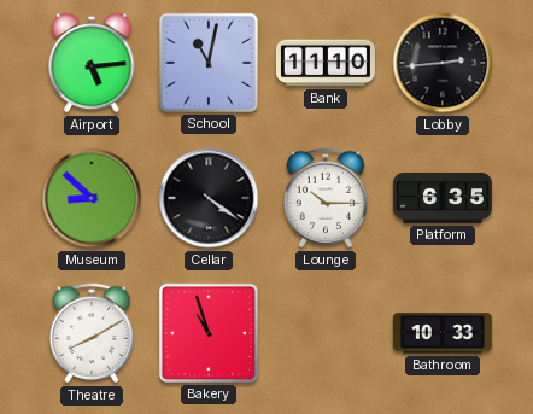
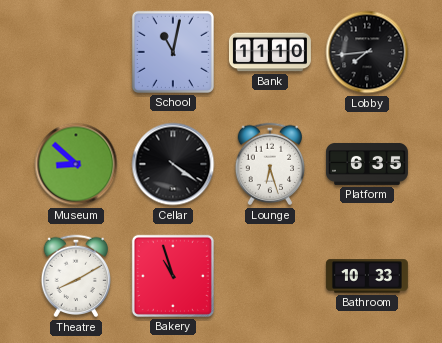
Airport: 5:14 -> none (92, 63)
Lobby: 2:44 -> 7:44 (367, 52)
Lounge: 10:15 -> 6:27 (270, 164)
